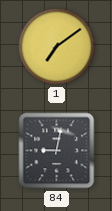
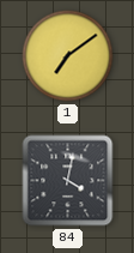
84: 9:02 -> 4:02 (68, 181)
